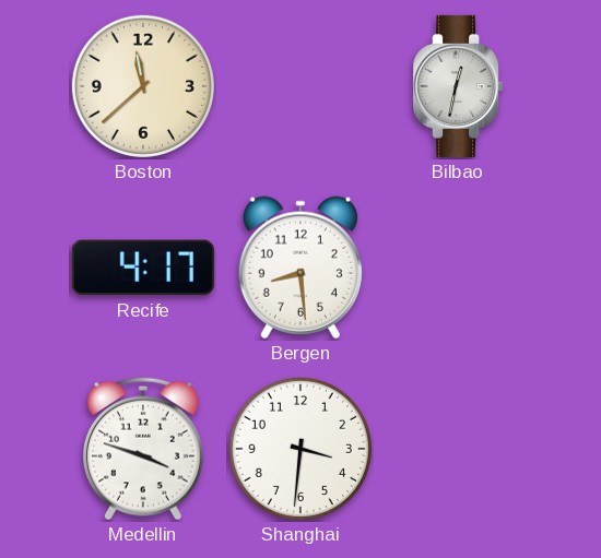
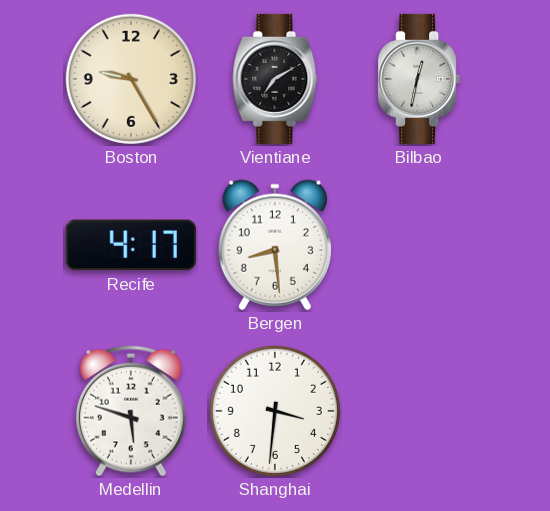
Boston: 11:38 -> 9:25 (131, 79)
Vientiane: none -> 7:10 (275, 79)
Medellin: 3:48 -> 5:48 (131, 411)
